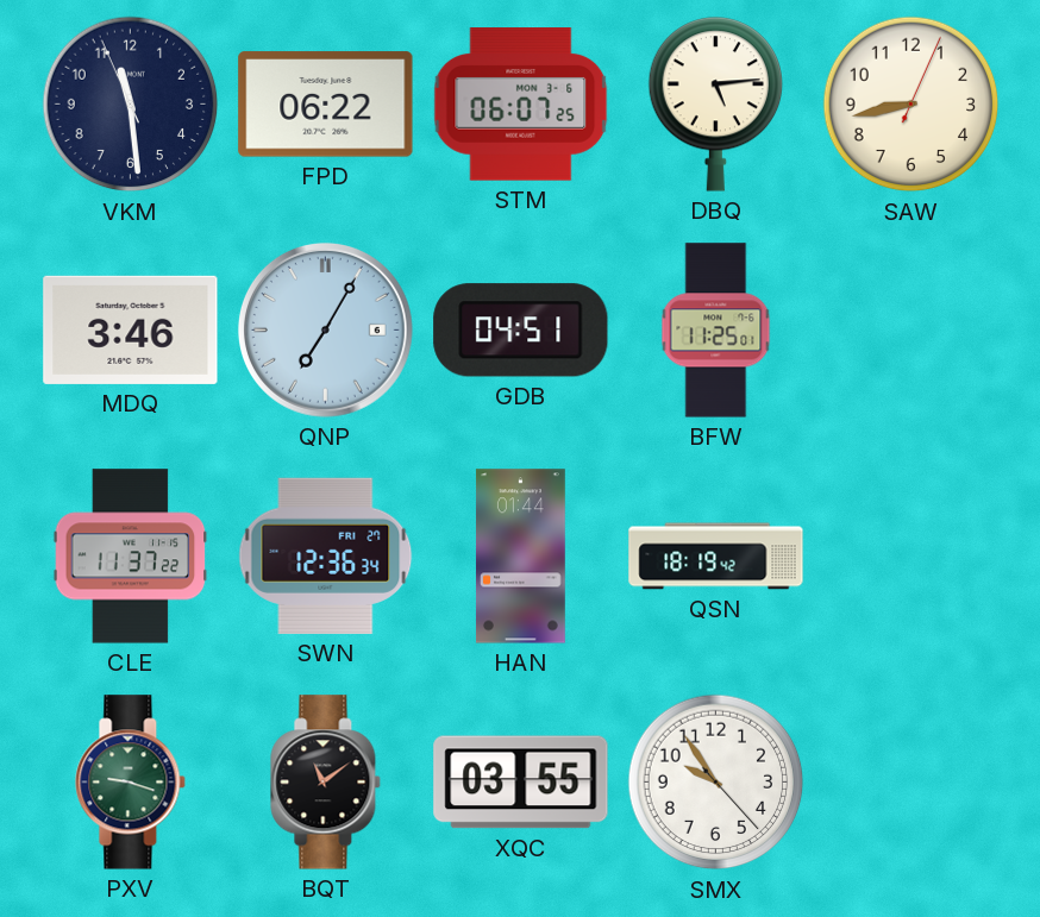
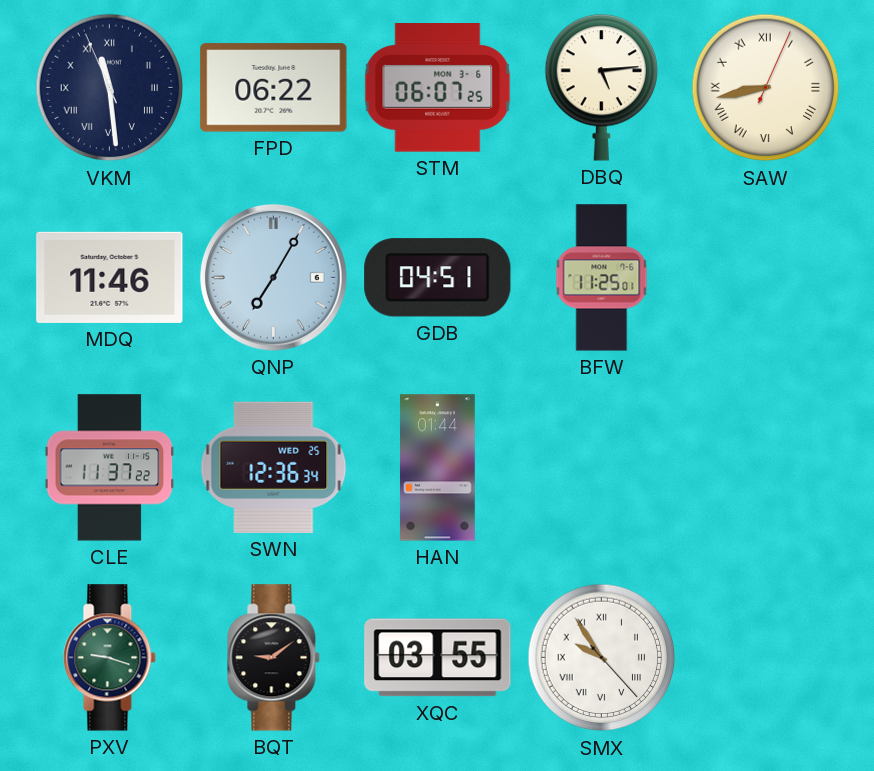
VKM numerals: Arabic -> Roman (110, 88)
SAW numerals: Arabic -> Roman (766, 88)
MDQ: 3:46 -> 11:46 (110, 277)
SWN date: FRI 27 -> WED 25 (274, 467)
QSN: 18:19 -> none (716, 557)
BQT: 11:09 -> 9:09 (274, 658)
SMX numerals: Arabic -> Roman (602, 658)
